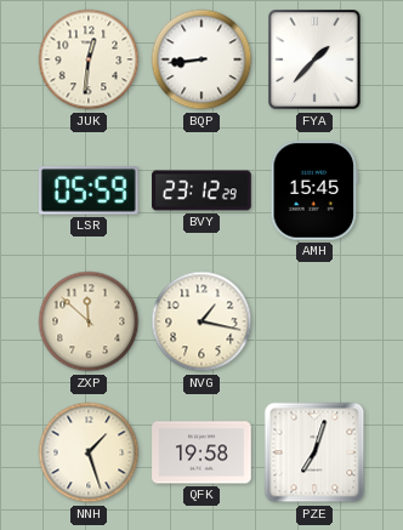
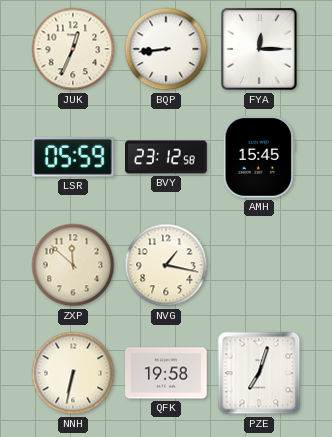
JUK: 12:31 -> 12:34 (73, 49)
FYA: 1:37 -> 12:15 (259, 49)
BVY: 23:12:29 -> 23:12:58 (166, 157)
NNH: 1:27 -> 6:32 (73, 373)
